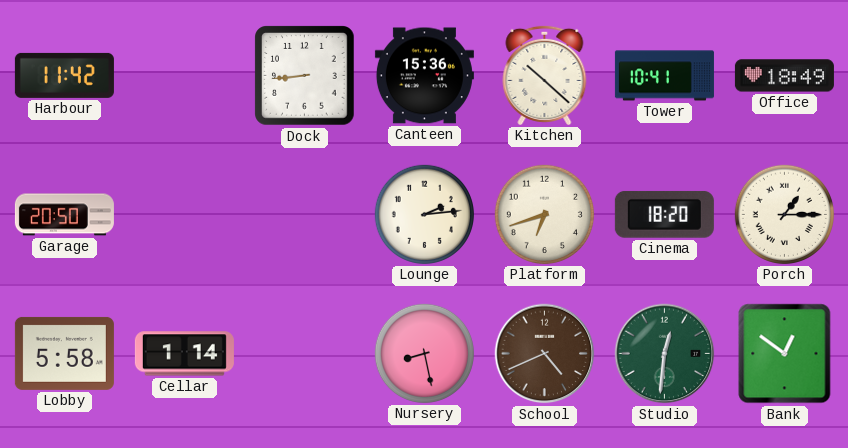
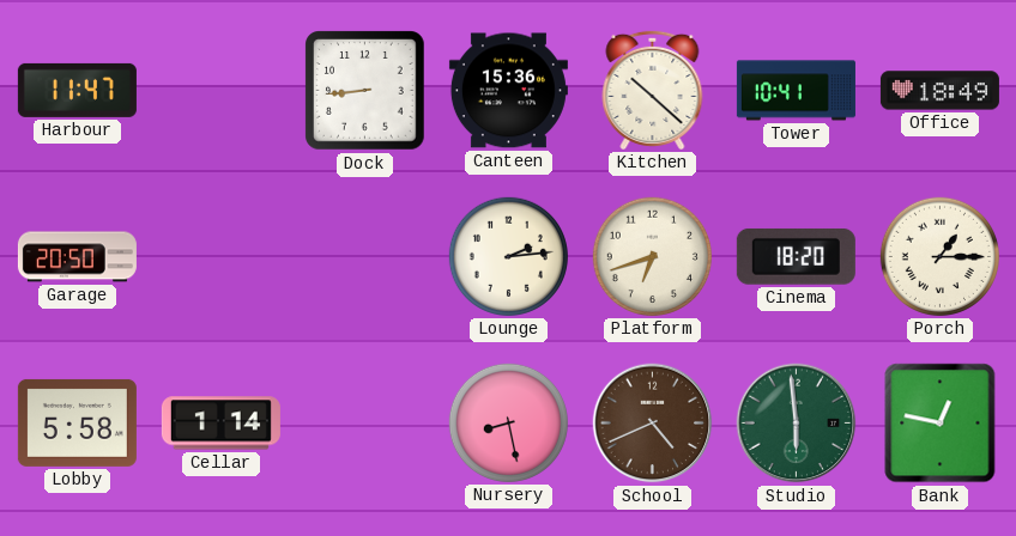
Harbour: 11:42 -> 11:47 (77, 90)
Studio: 12:31 -> 5:59 (797, 424)
Bank: 12:51 -> 12:47 (941, 424)
